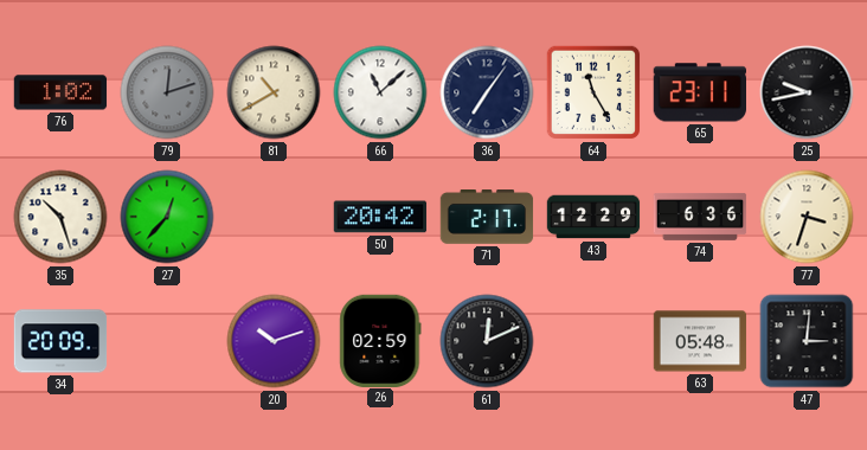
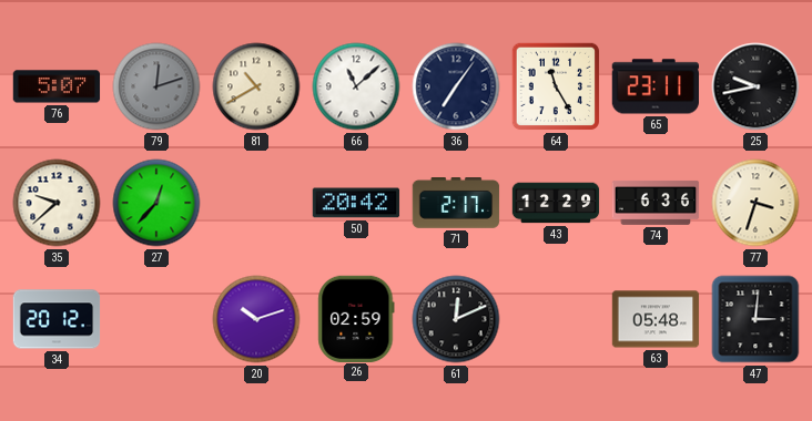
76: 1:02 -> 5:07 (57, 86)
35: 10:27 -> 9:38 (57, 203)
34: 20:09 -> 20:12 (57, 319)
